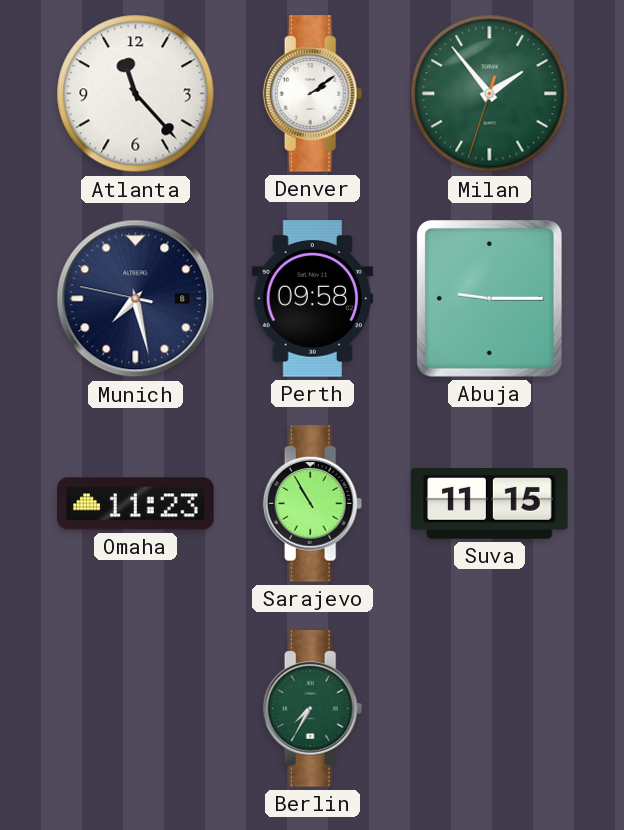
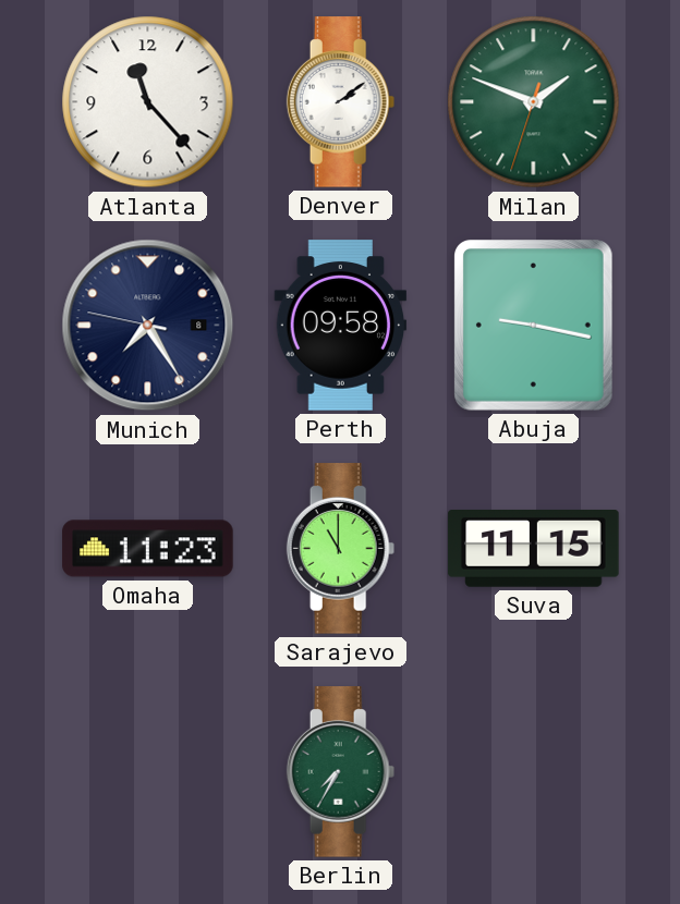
Milan: 1:53 -> 1:48 (534, 102)
Munich: 7:27 -> 7:24 (148, 326)
Abuja: 9:15 -> 9:17 (534, 326)
Sarajevo: 10:55 -> 11:00 (341, 549)
